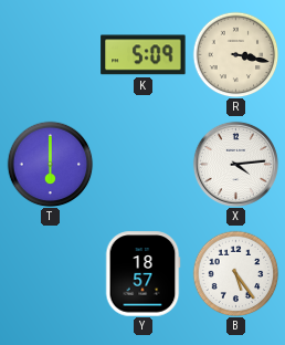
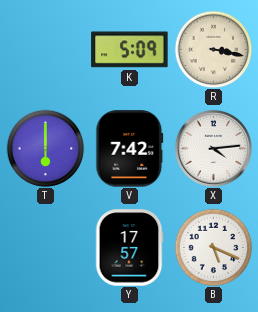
V: none -> 7:42 (130, 149)
Y: 18:57 -> 17:57 (129, 248)
B: 5:24 -> 5:19 (213, 247)
